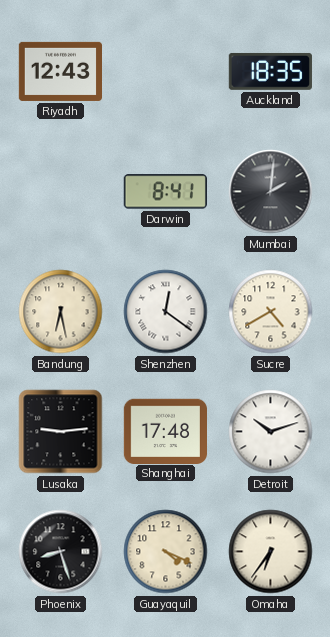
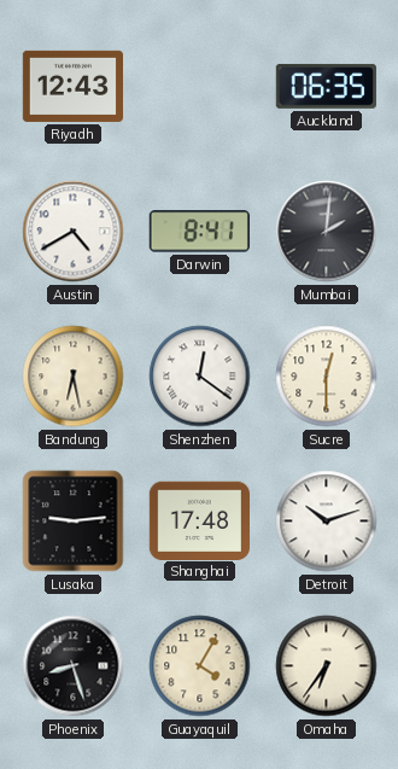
Auckland: 18:35 -> 06:35 (326, 86)
Austin: none -> 4:40 (74, 232)
Sucre: 4:40 -> 12:30 (327, 377)
Guayaquil: 4:19 -> 4:05 (200, 666)
